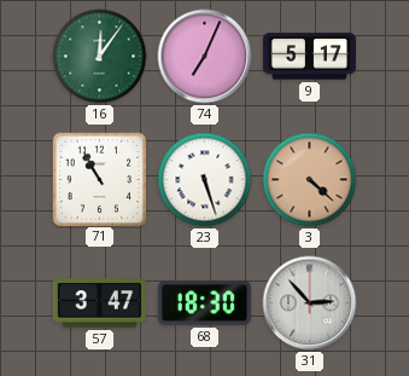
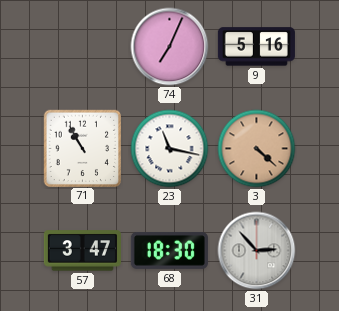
16: 12:06 -> none (100, 57)
9: 5:17 -> 5:16 (256, 47)
23: 5:27 -> 11:17 (170, 149)
